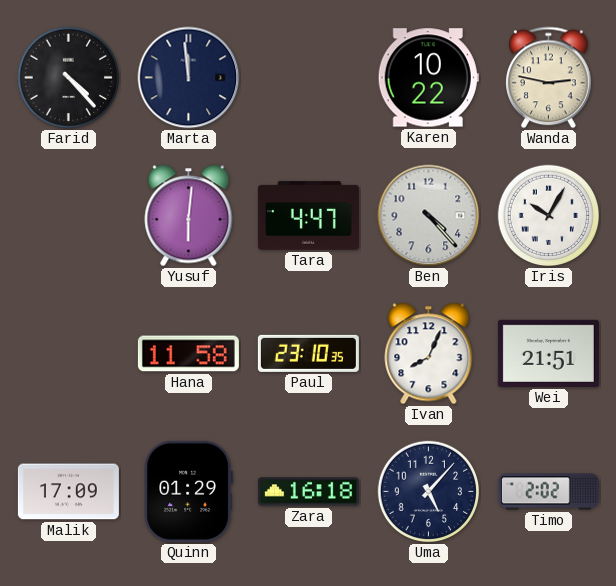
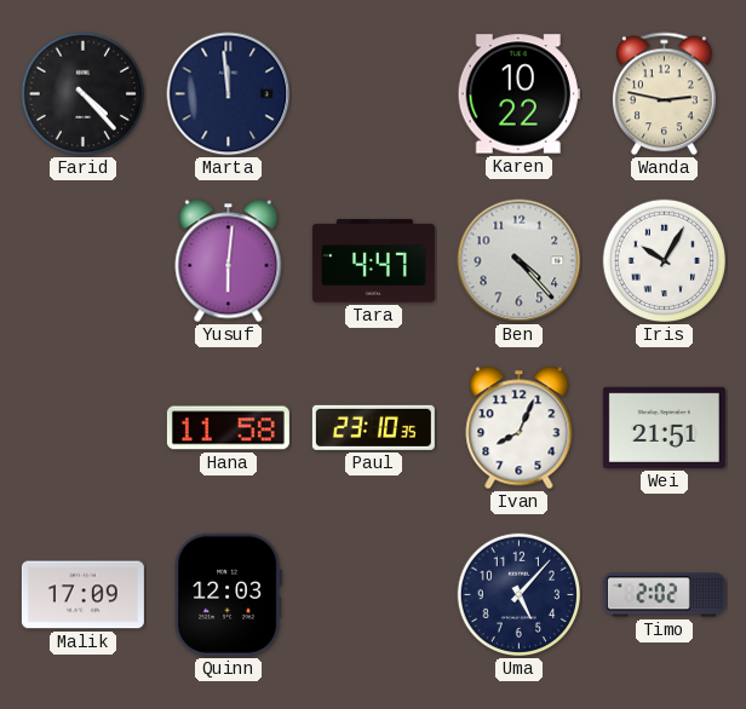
Quinn: 01:29 -> 12:03 (228, 594)
Zara: 16:18 -> none (308, 492)
